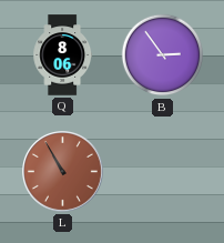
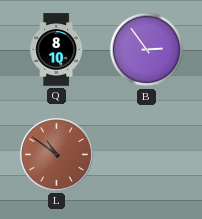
Q: 8:06 -> 8:10 (57, 50)
L: 10:55 -> 10:51 (57, 155)
